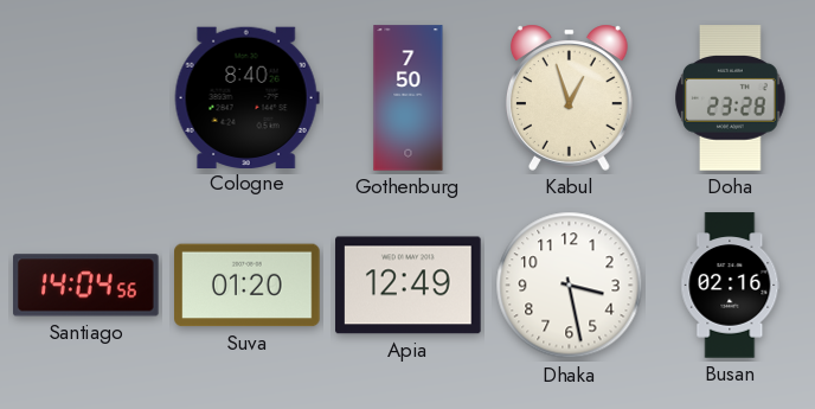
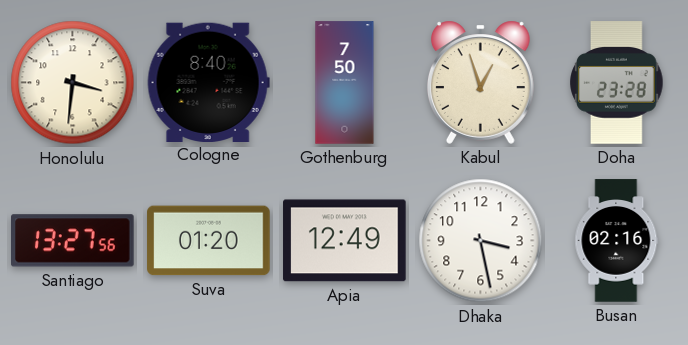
Honolulu: none -> 3:31 (73, 83)
Santiago: 14:04 -> 13:27 (73, 241)
